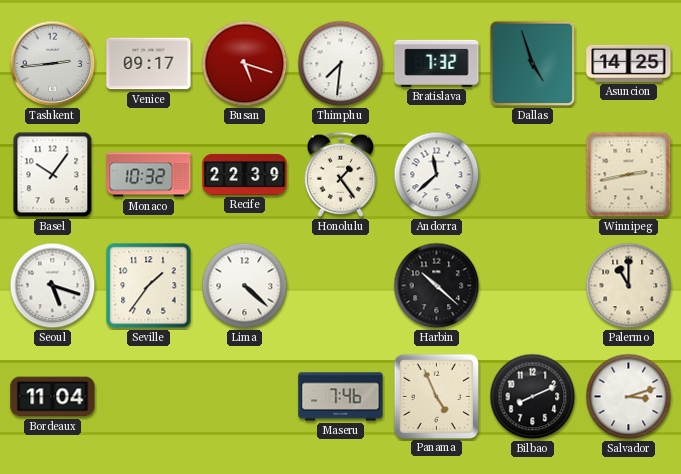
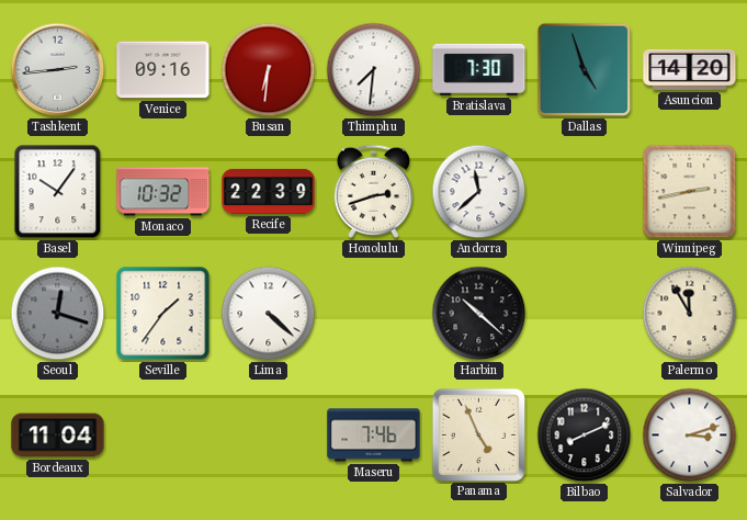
Venice: 09:17 -> 09:16 (163, 70)
Busan: 5:18 -> 6:31 (269, 70)
Bratislava: 7:32 -> 7:30 (479, 69)
Asuncion: 14:25 -> 14:20 (690, 69)
Honolulu: 1:24 -> 2:42 (374, 191)
Seoul: 5:18 -> 12:18 (58, 314)
Seoul dial: white -> grey (58, 314)
Palermo: 11:00 -> 11:55 (690, 314)
